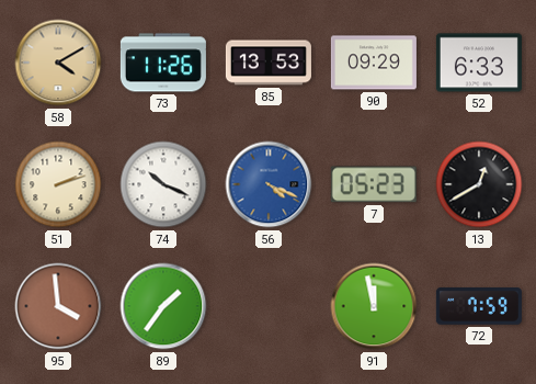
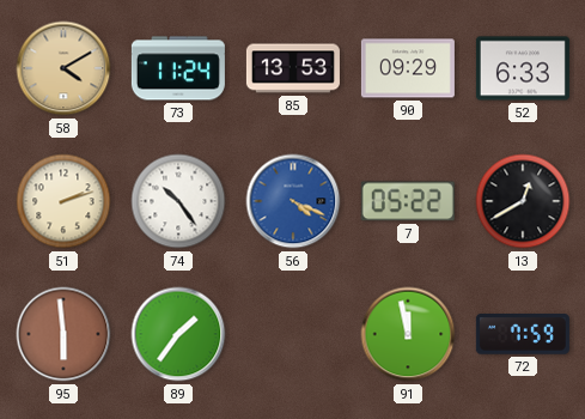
73: 11:26 -> 11:24 (178, 68)
74: 10:19 -> 10:24 (178, 201)
7: 05:23 -> 05:22 (408, 201)
95: 3:59 -> 5:59 (63, 334)
